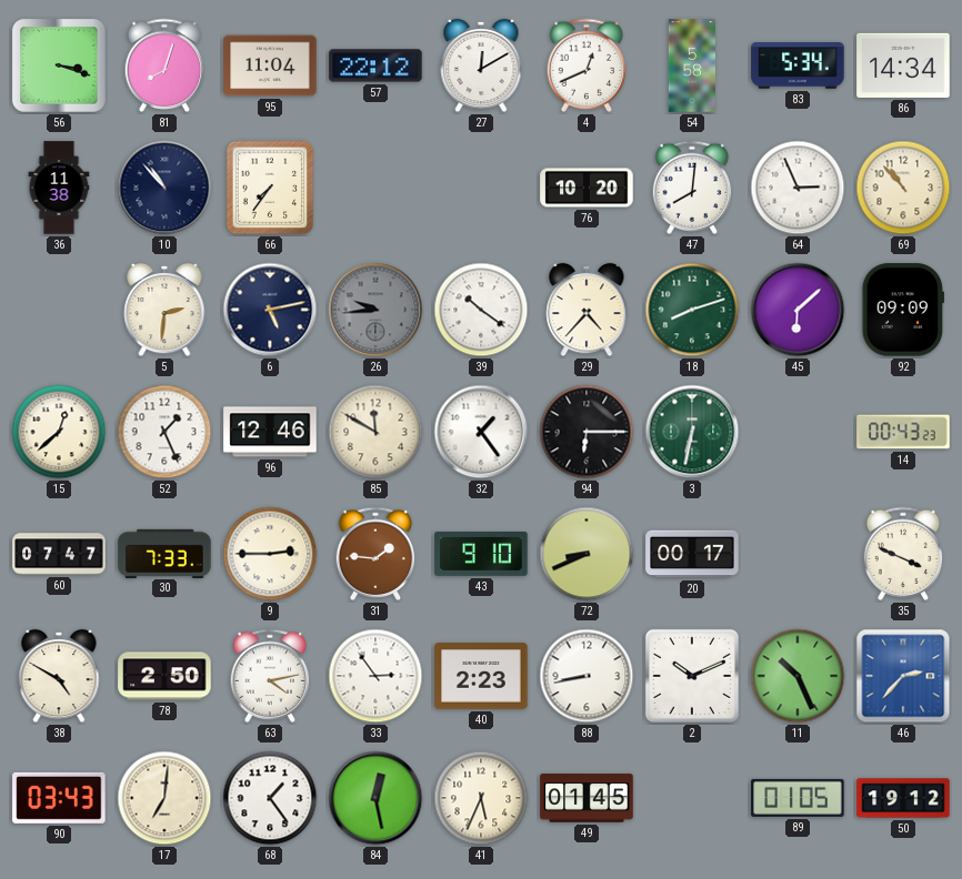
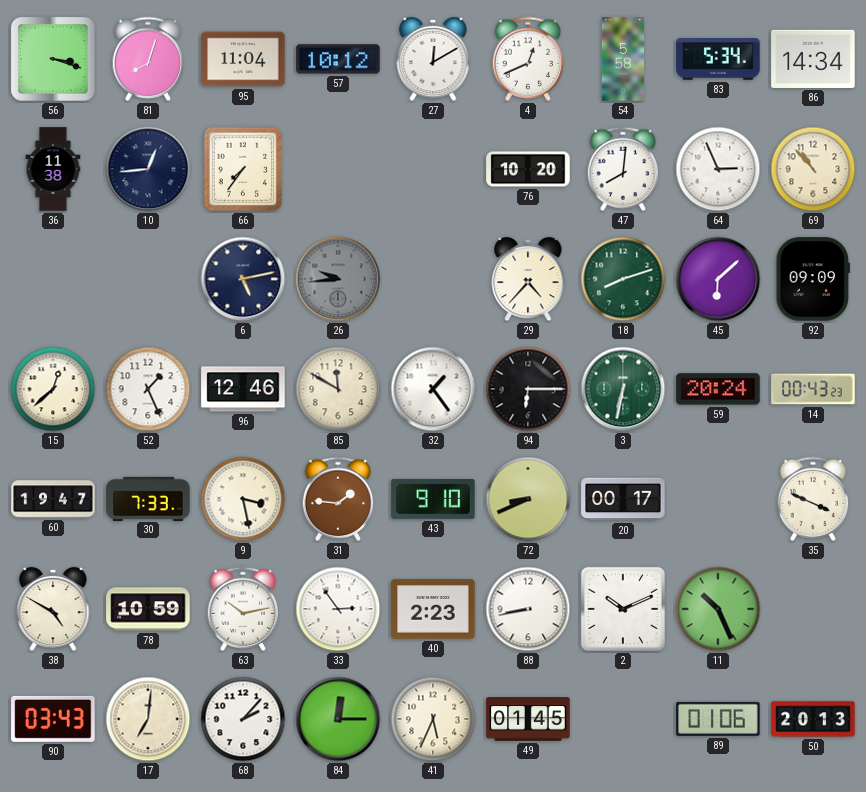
57: 22:12 -> 10:12 (338, 59)
10: 10:53 -> 12:44 (148, 169)
5: 2:31 -> none (164, 310)
39: 10:21 -> none (481, 310)
59: none -> 20:24 (718, 389)
60: 07:47 -> 19:47 (53, 499)
9: 2:45 -> 3:28 (243, 499)
78: 2:50 -> 10:59 (148, 609)
63: 4:13 -> 10:13 (243, 609)
46: 2:37 -> none (903, 676)
68: 1:24 -> 2:07 (243, 719)
84: 12:28 -> 12:15 (338, 719)
89: 01:05 -> 01:06 (718, 719)
50: 19:12 -> 20:13 (813, 719)
